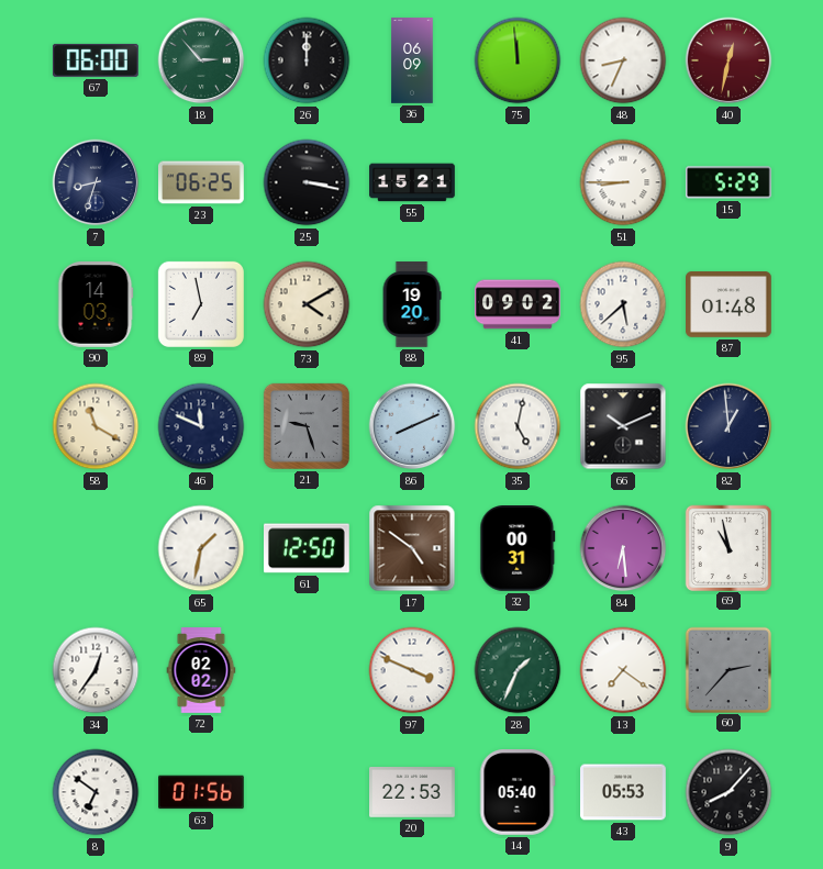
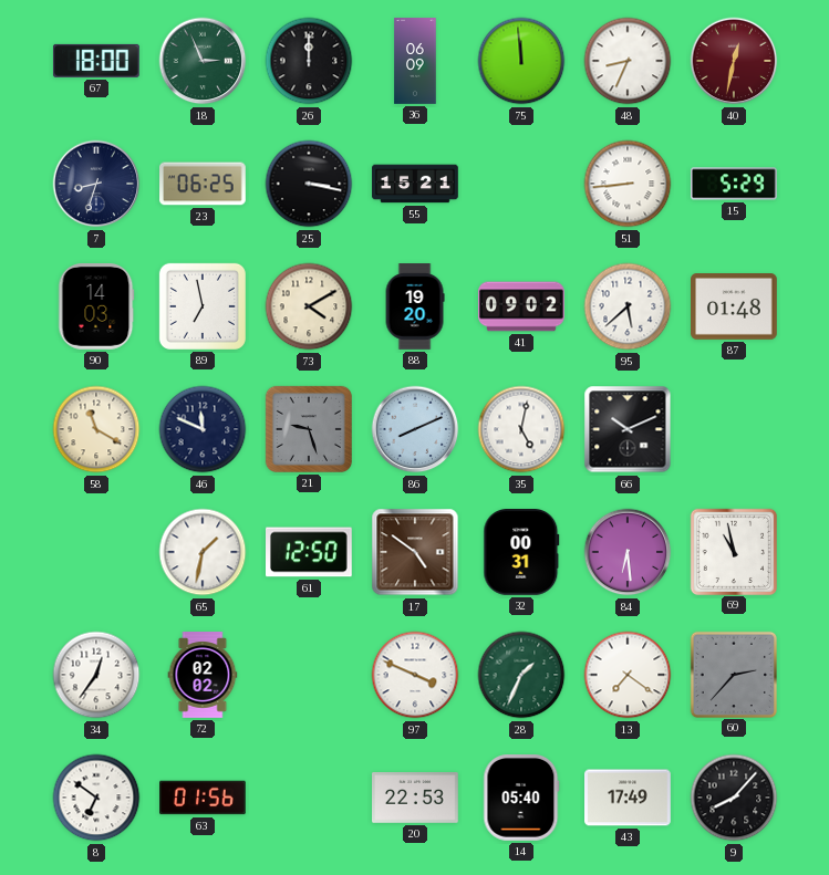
67: 06:00 -> 18:00 (96, 61)
18: 2:53 -> 2:56 (203, 61)
51: 8:45 -> 8:44 (628, 184)
82: 12:59 -> none (729, 426)
43: 05:53 -> 17:49 (629, 798)
